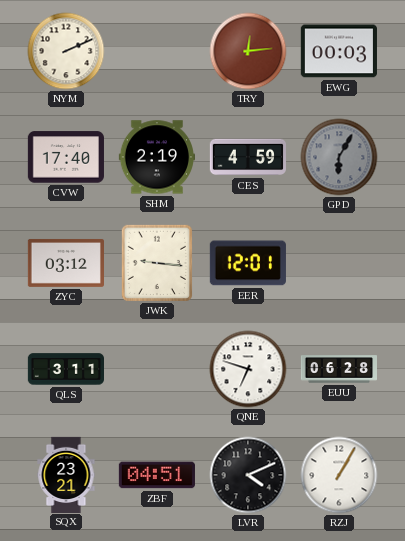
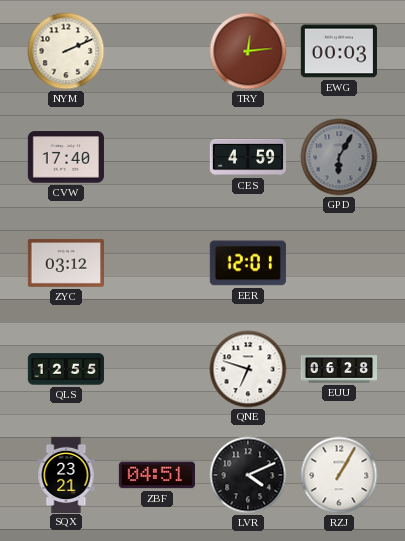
SHM: 2:19 -> none (156, 157)
JWK: 9:16 -> none (157, 263)
QLS: 3:11 -> 12:55 (65, 369)
